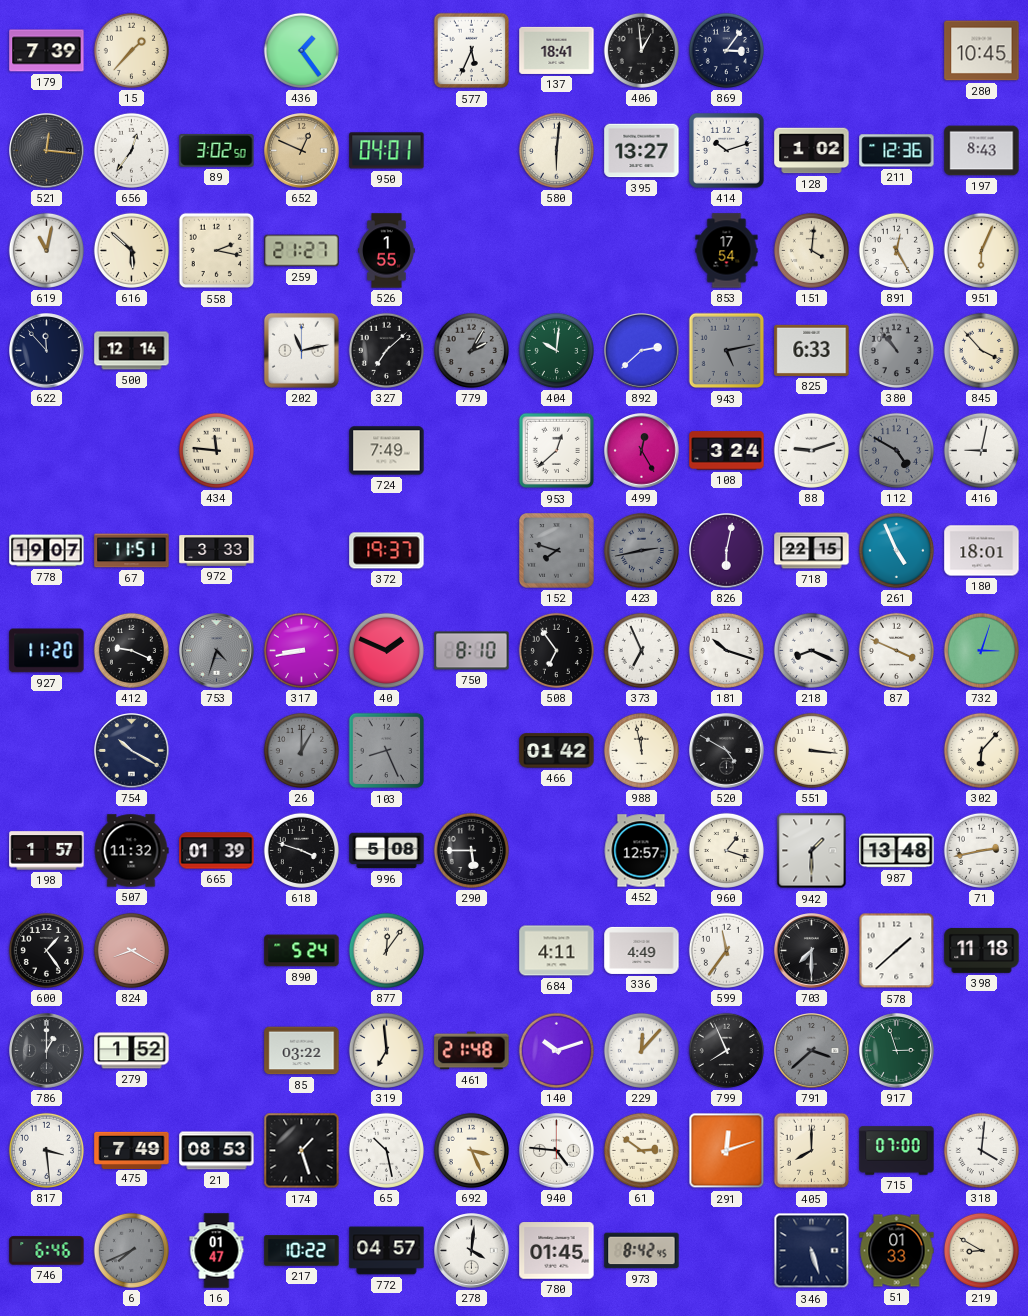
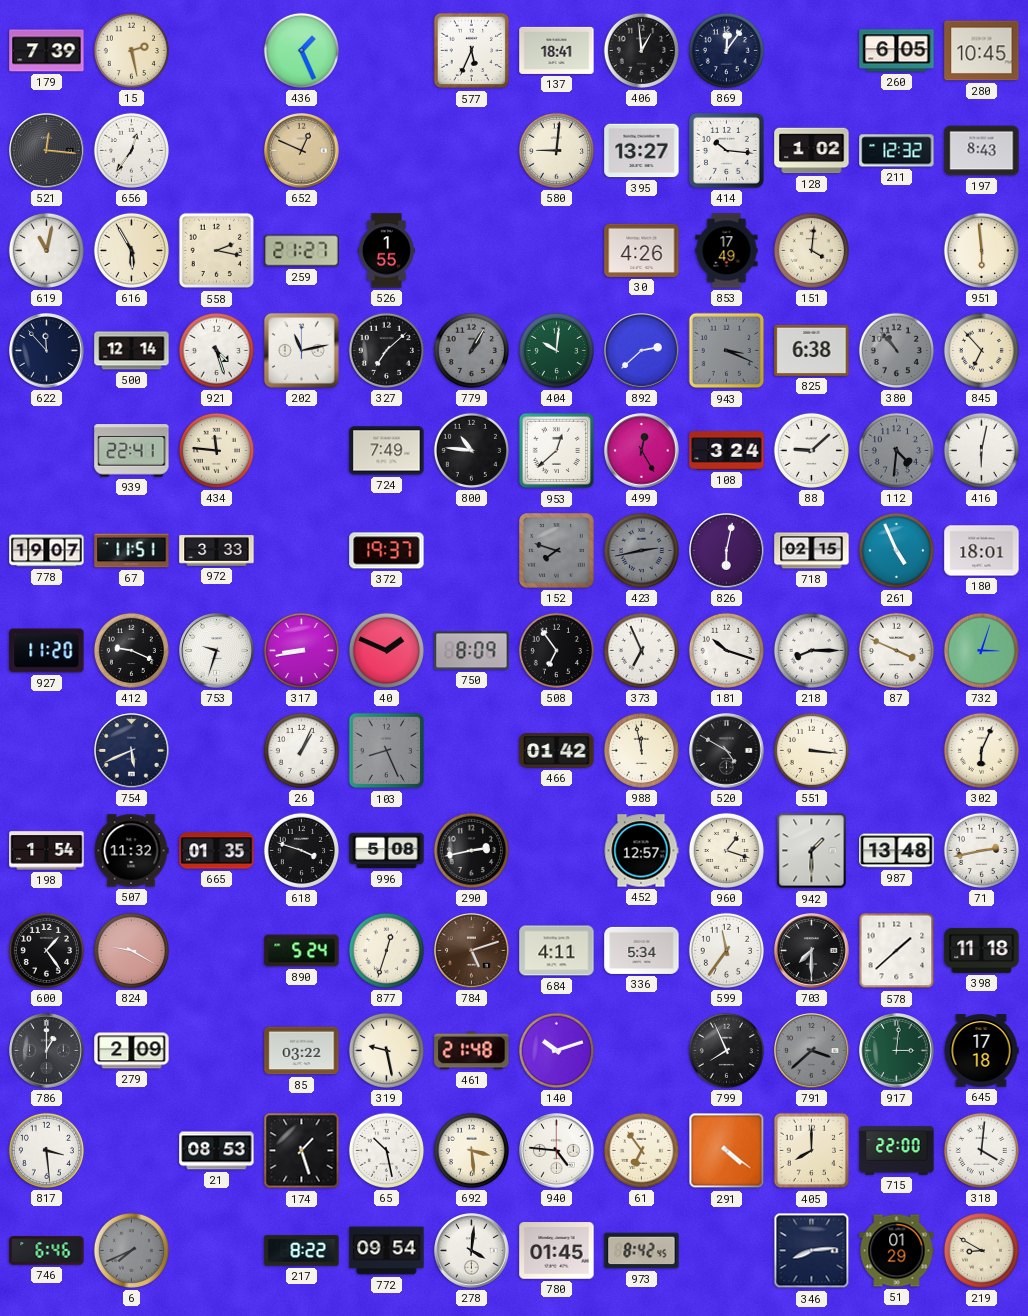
15: 1:37 -> 2:28 (131, 50)
436: 1:24 -> 1:26 (301, 50)
869: 3:06 -> 12:06 (726, 50)
260: none -> 6:05 (897, 51)
89: 3:02 -> none (217, 151)
950: 04:01 -> none (387, 151)
580: 6:01 -> 9:01 (556, 150)
414: 10:12 -> 10:16 (727, 151)
211: 12:36 -> 12:32 (897, 151)
616: 5:52 -> 5:55 (131, 250)
30: none -> 4:26 (642, 250)
853: 17:54 -> 17:49 (727, 251)
891: 12:25 -> none (896, 250)
951: 6:04 -> 5:59 (981, 250)
921: none -> 4:27 (216, 350)
779: 2:05 -> 1:05 (471, 350)
943: 5:13 -> 3:19 (727, 351)
825: 6:33 -> 6:38 (812, 350)
845: 3:53 -> 6:53 (981, 350)
939: none -> 22:41 (132, 451)
800: none -> 10:46 (471, 450)
88: 9:12 -> 9:08 (811, 450)
112: 4:50 -> 4:31 (896, 450)
416: 9:02 -> 6:02 (981, 450)
718: 22:15 -> 02:15 (812, 551)
753: 4:33 -> 9:33 (217, 651)
753 dial: grey -> white (217, 651)
750: 8:10 -> 8:09 (472, 651)
218: 8:19 -> 8:15 (811, 650)
754: 10:20 -> 5:41 (132, 751)
26: 1:00 -> 1:04 (301, 750)
26 dial: grey -> white (301, 750)
302: 6:07 -> 6:04 (981, 750)
198: 1:57 -> 1:54 (47, 851)
665: 01:39 -> 01:35 (217, 851)
290: 5:45 -> 2:43 (471, 850)
824: 8:20 -> 9:20 (131, 950)
877: 12:06 -> 12:33 (386, 950)
784: none -> 5:12 (472, 951)
336: 4:49 -> 5:34 (642, 950)
279: 1:52 -> 2:09 (132, 1051)
319: 6:59 -> 9:28 (386, 1050)
229: 12:07 -> none (641, 1050)
917: 2:57 -> 3:01 (897, 1051)
645: none -> 17:18 (981, 1051)
475: 7:49 -> none (132, 1150)
692: 3:26 -> 3:29 (471, 1150)
61: 2:51 -> 6:54 (641, 1150)
291: 12:12 -> 4:21 (727, 1151)
715: 07:00 -> 22:00 (897, 1151)
16: 01:47 -> none (217, 1251)
217: 10:22 -> 8:22 (302, 1251)
772: 04:57 -> 09:54 (387, 1251)
346: 5:27 -> 8:14 (812, 1251)
51: 01:33 -> 01:29 (897, 1251)
